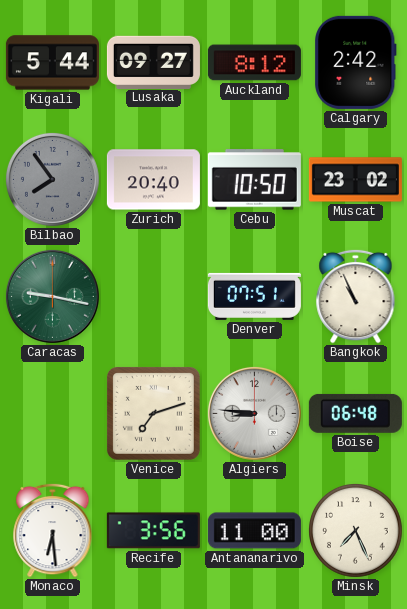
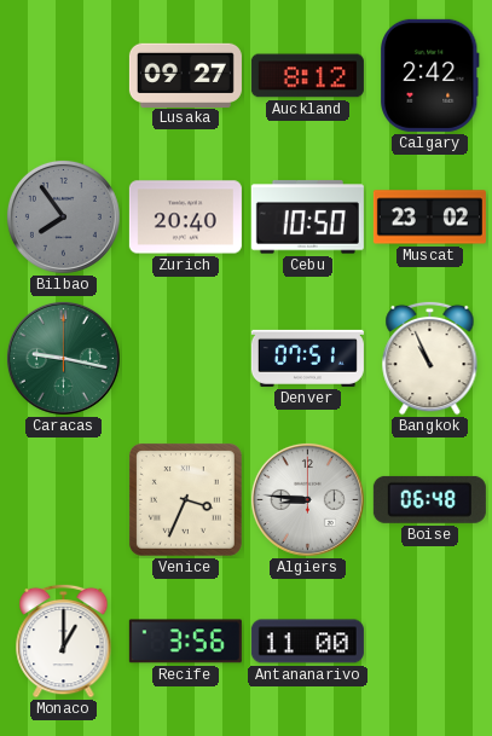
Kigali: 5:44 -> none (52, 63)
Venice: 7:12 -> 3:34 (185, 499)
Monaco: 6:29 -> 1:00 (64, 641)
Minsk: 7:26 -> none (356, 531)
